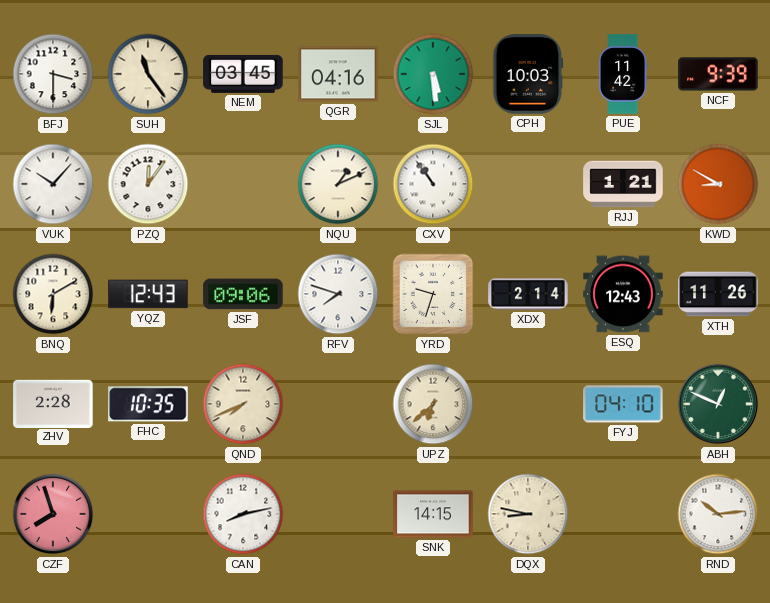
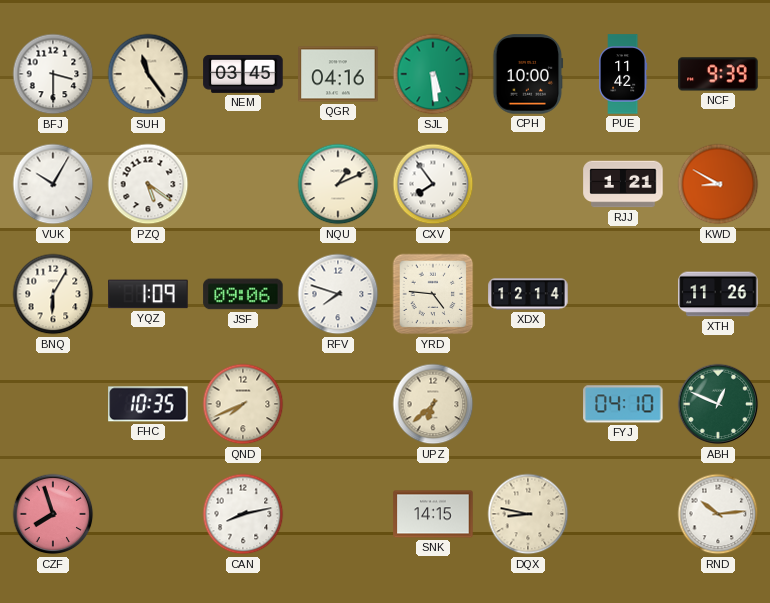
CPH: 10:03 -> 10:00 (528, 74)
VUK: 10:07 -> 10:05 (53, 184)
PZQ: 12:06 -> 5:21 (148, 184)
CXV: 10:54 -> 7:54 (433, 184)
BNQ: 6:10 -> 6:05 (53, 294)
YQZ: 12:43 -> 1:09 (148, 294)
YRD: 9:33 -> 4:46 (433, 294)
XDX: 2:14 -> 12:14 (528, 294)
ESQ: 12:43 -> none (623, 294)
ZHV: 2:28 -> none (53, 403)
